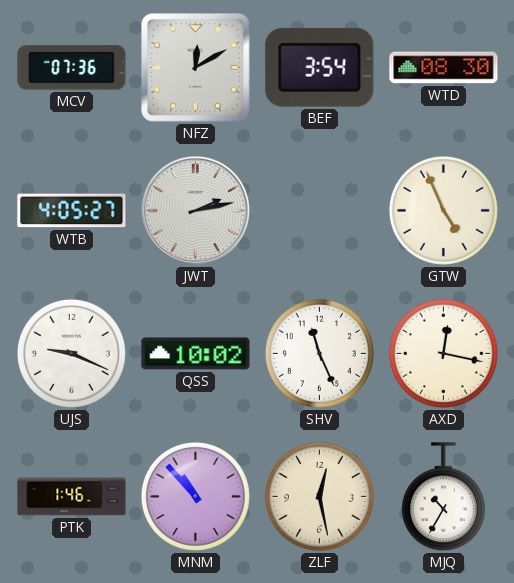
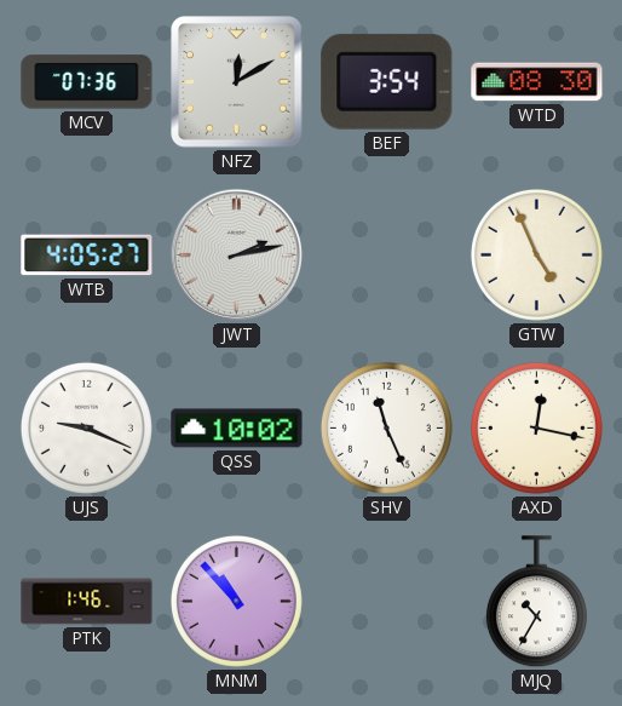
ZLF: 12:28 -> none (319, 496)
